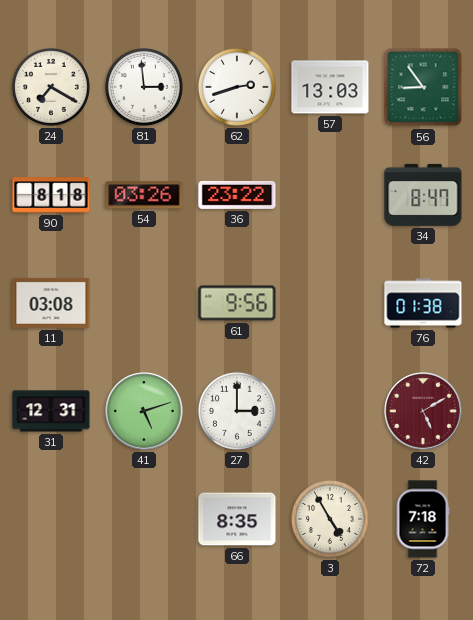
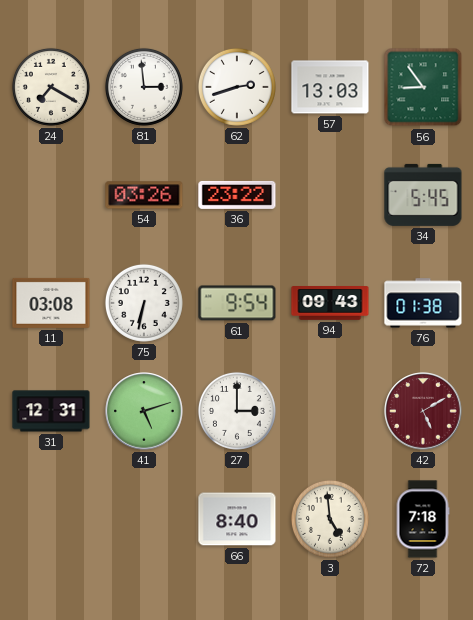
90: 8:18 -> none (51, 195)
34: 8:47 -> 5:45 (423, 195)
75: none -> 6:32 (144, 303)
61: 9:56 -> 9:54 (237, 303)
94: none -> 09:43 (330, 304)
66: 8:35 -> 8:40 (237, 519)
3: 4:55 -> 4:59 (330, 519)
